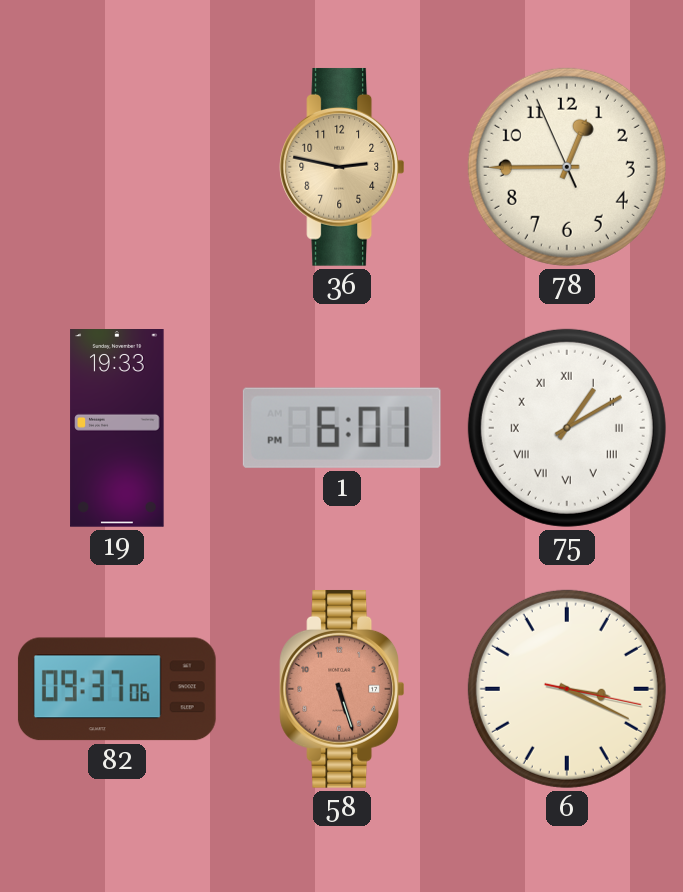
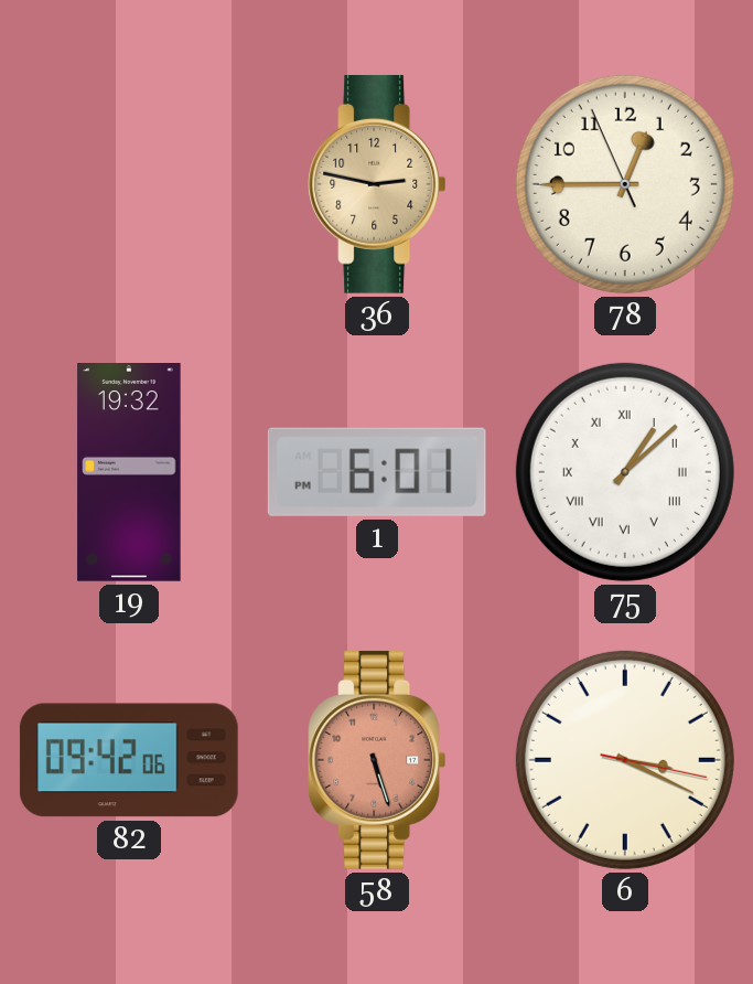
19: 19:33 -> 19:32 (129, 473)
75: 1:10 -> 1:08 (625, 472)
82: 09:37 -> 09:42 (129, 760)
